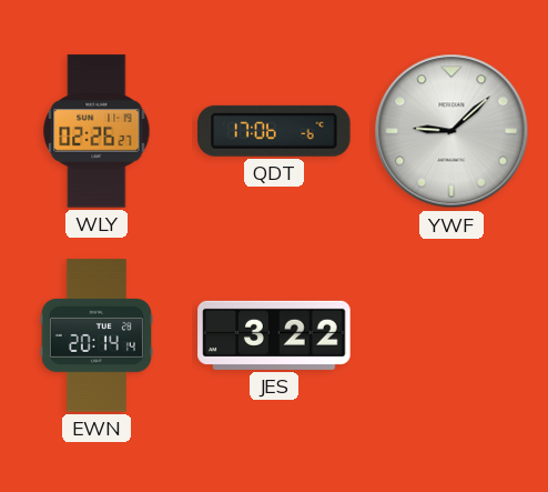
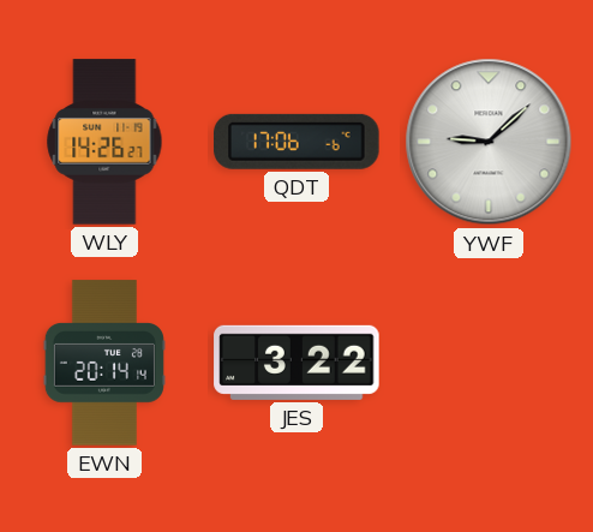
WLY: 02:26 -> 14:26 (104, 142)
